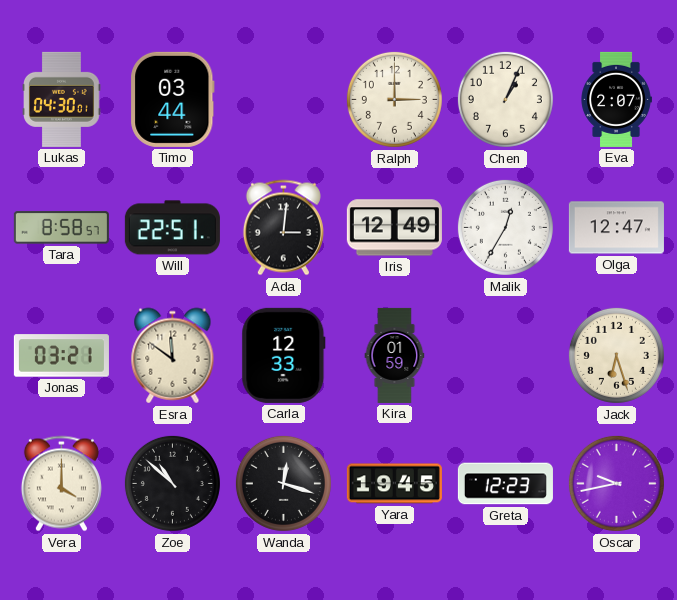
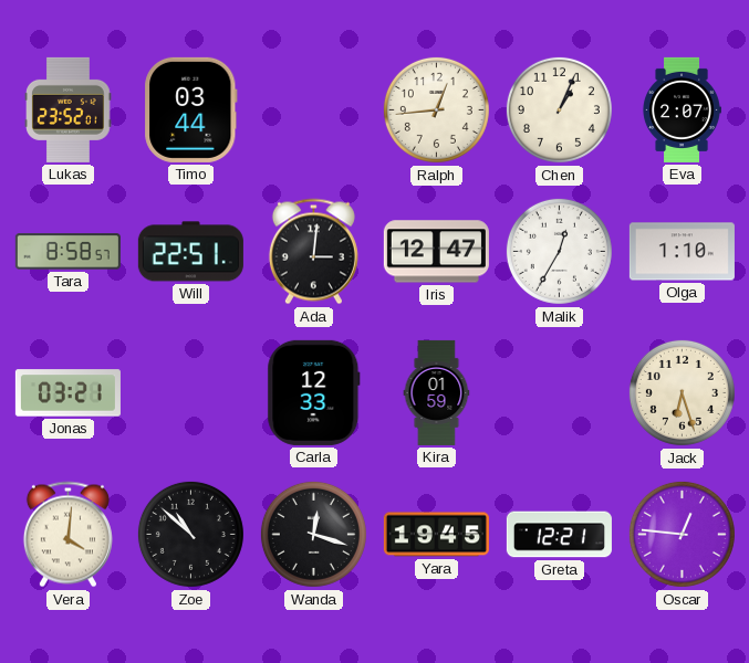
Lukas: 04:30 -> 23:52 (69, 109)
Ralph: 3:00 -> 12:44 (436, 109)
Iris: 12:49 -> 12:47 (436, 252)
Olga: 12:47 -> 1:10 (682, 252)
Esra: 11:51 -> none (173, 356)
Vera: 4:00 -> 4:01 (67, 535)
Greta: 12:23 -> 12:21 (559, 535)
Oscar: 9:43 -> 12:46 (682, 534)
